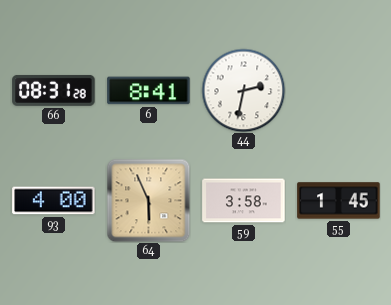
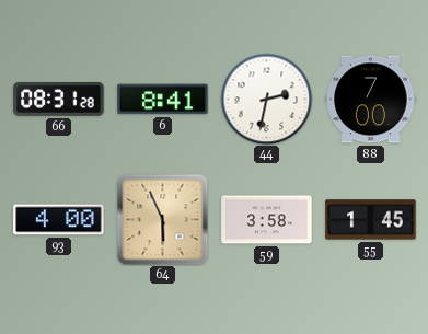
88: none -> 7:00 (371, 100)
